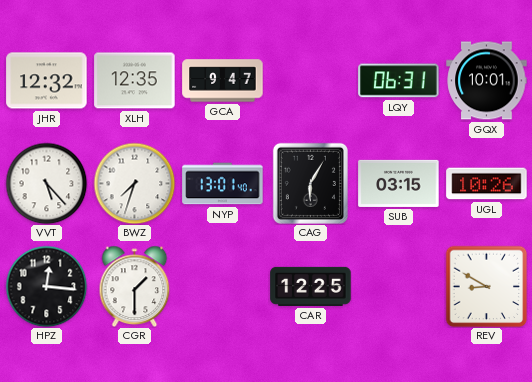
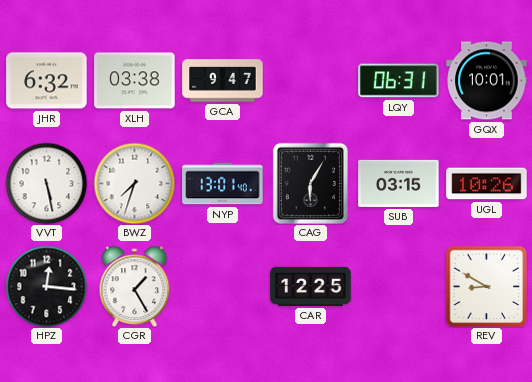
JHR: 12:32 -> 6:32 (47, 81)
XLH: 12:35 -> 03:38 (135, 81)
VVT: 5:23 -> 5:28 (46, 183)
CGR: 1:30 -> 1:25 (135, 286)
